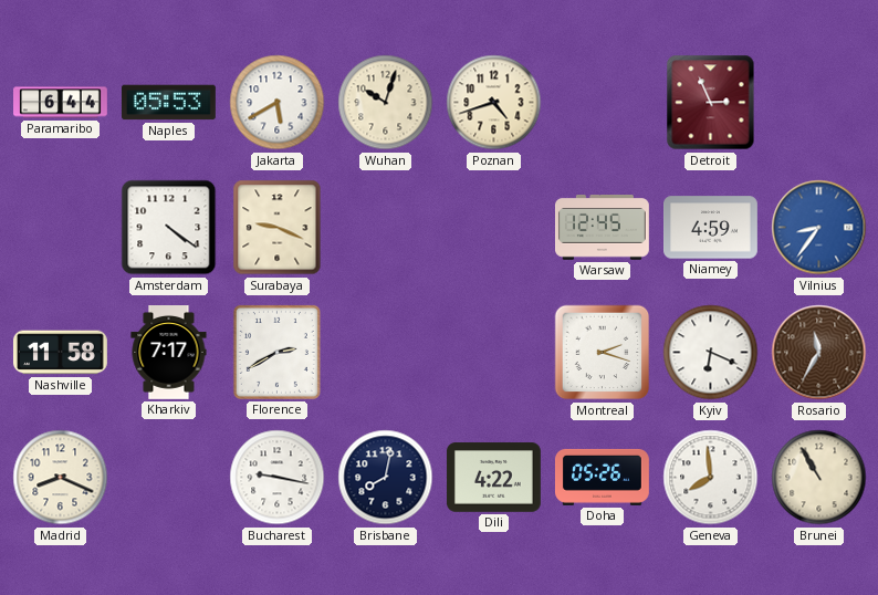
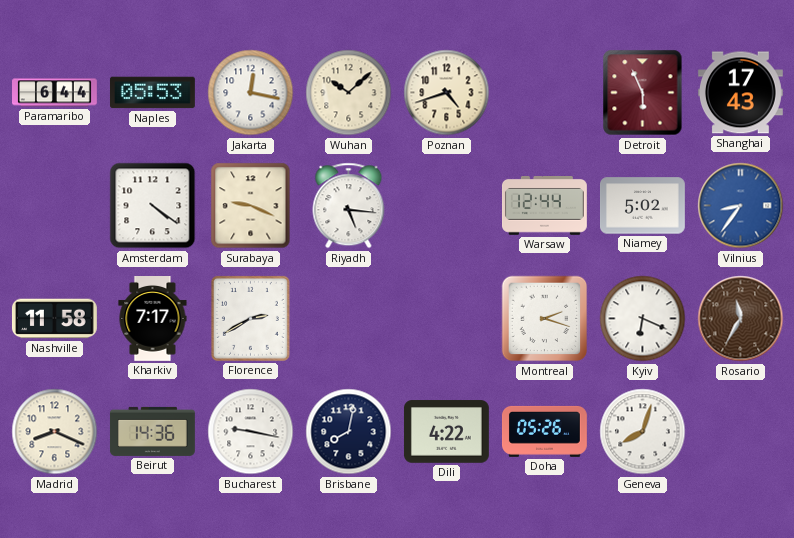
Jakarta: 5:40 -> 12:17 (251, 93)
Wuhan: 10:03 -> 10:08 (349, 93)
Detroit: 2:56 -> 5:56 (643, 93)
Shanghai: none -> 17:43 (740, 93)
Riyadh: none -> 5:16 (349, 206)
Warsaw: 12:45 -> 12:44 (545, 206)
Niamey: 4:59 -> 5:02 (643, 206)
Beirut: none -> 14:36 (152, 431)
Geneva: 7:59 -> 8:03 (643, 432)
Brunei: 10:55 -> none (819, 478)
